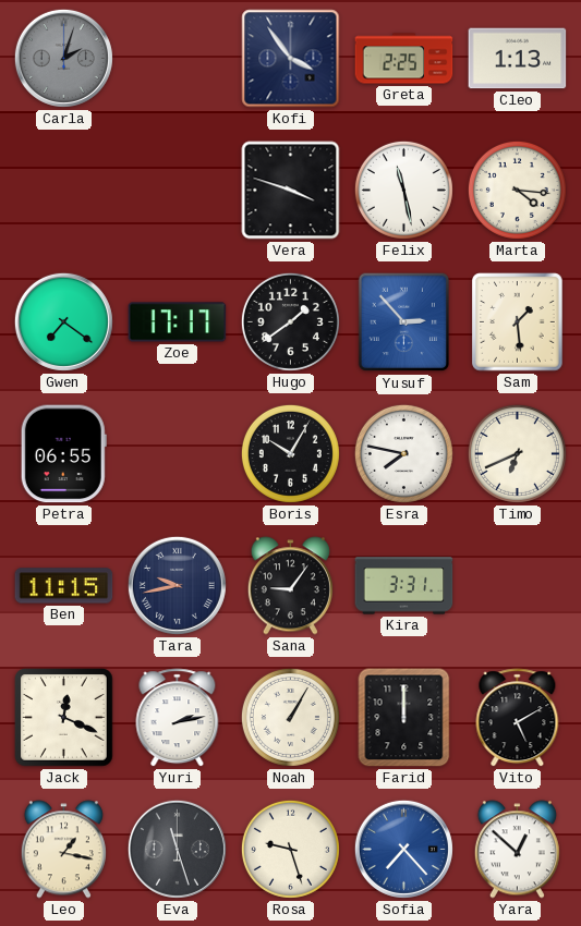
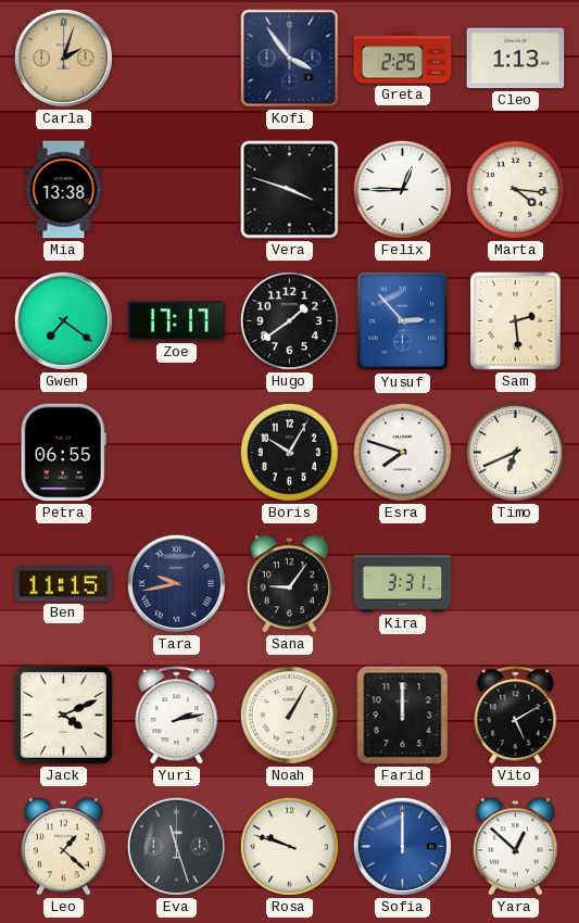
Carla dial: grey -> champagne (63, 58)
Mia: none -> 13:38 (64, 190)
Felix: 11:28 -> 12:45 (402, 189)
Sam: 1:29 -> 2:29 (516, 321)
Esra: 7:47 -> 7:48 (402, 452)
Jack: 12:19 -> 4:11 (64, 716)
Leo: 1:17 -> 1:22 (63, 847)
Rosa: 9:27 -> 9:48 (289, 846)
Sofia: 7:23 -> 12:00 (402, 846)
